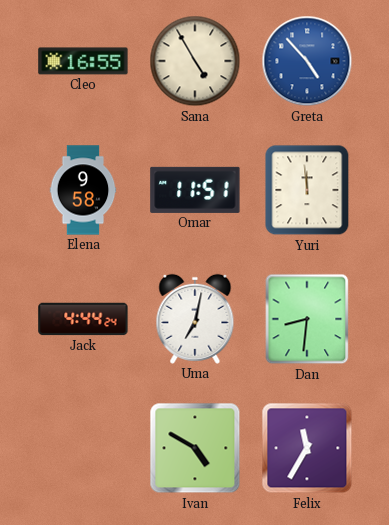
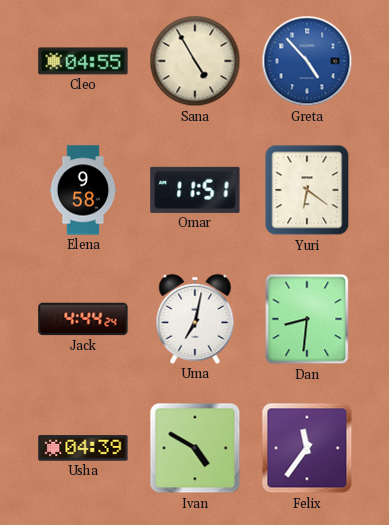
Cleo: 16:55 -> 04:55 (83, 61)
Yuri: 11:59 -> 6:21 (307, 190)
Usha: none -> 04:39 (83, 448)
Felix: 11:35 -> 11:36 (307, 448)
